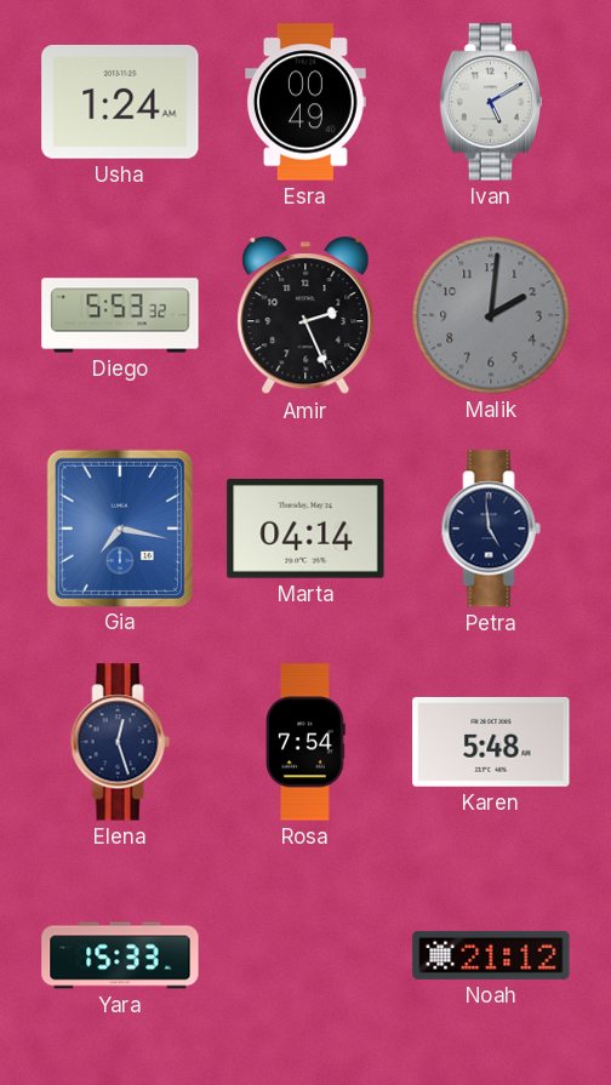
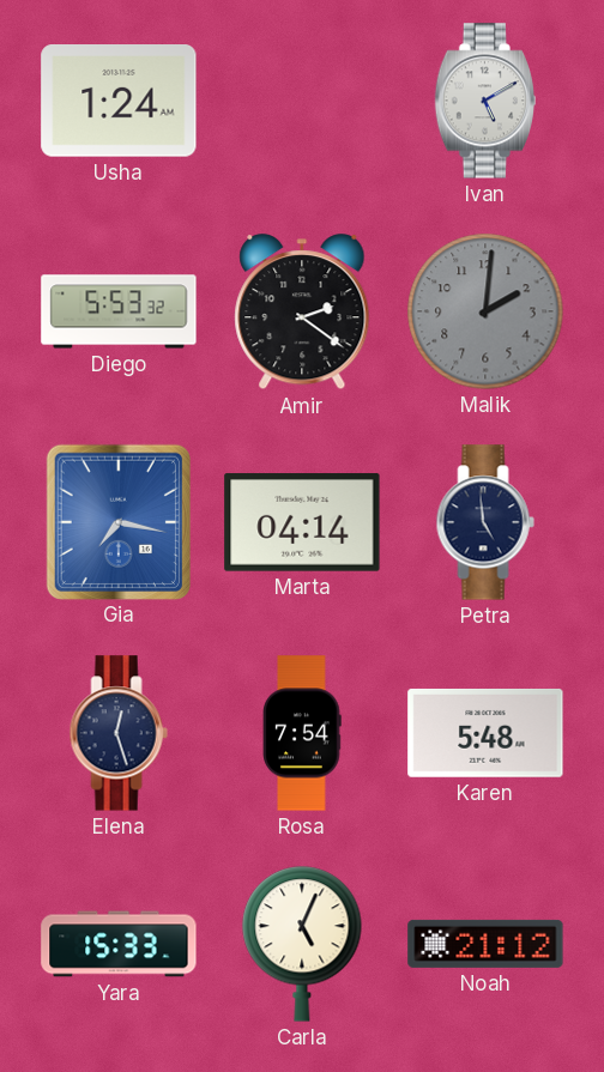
Esra: 00:49 -> none (305, 102)
Amir: 2:26 -> 2:21 (302, 313)
Carla: none -> 5:04 (302, 944)
